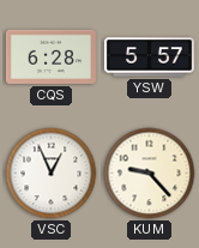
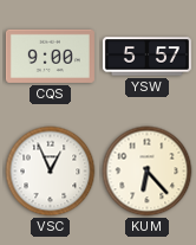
CQS: 6:28 -> 9:00 (50, 56)
KUM: 9:23 -> 6:23 (148, 172)
